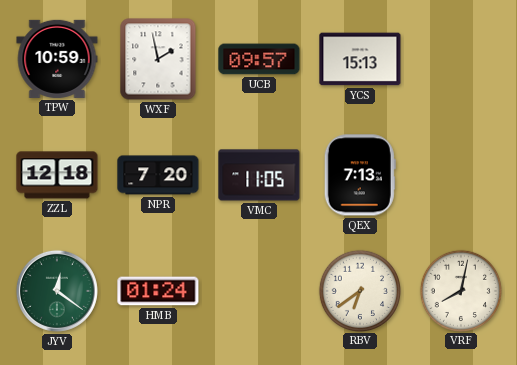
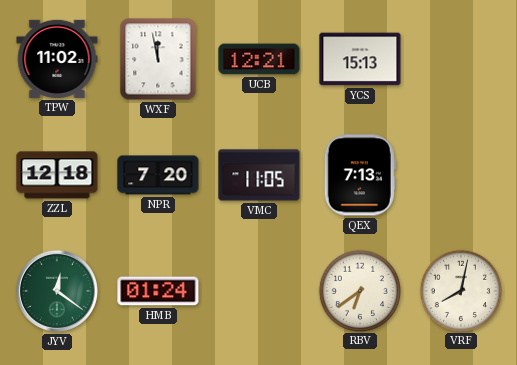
TPW: 10:59 -> 11:02 (57, 59)
WXF: 1:58 -> 11:58 (158, 59)
UCB: 09:57 -> 12:21 (259, 59)
